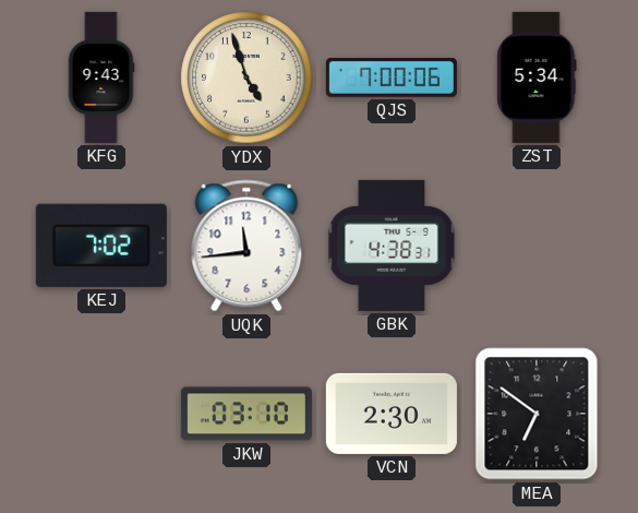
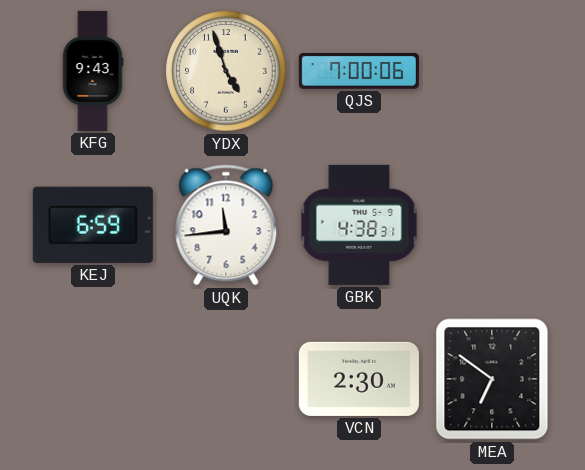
ZST: 5:34 -> none (537, 77)
KEJ: 7:02 -> 6:59 (93, 225)
JKW: 03:10 -> none (246, 414)
